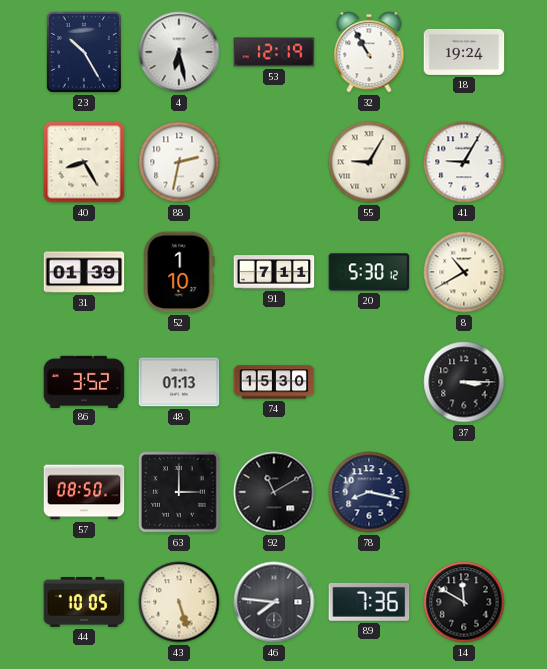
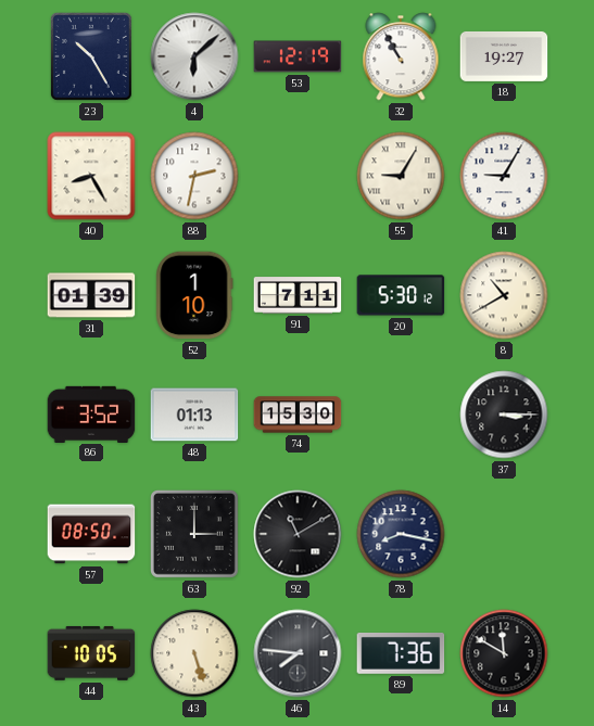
4: 6:28 -> 6:08 (194, 56)
18: 19:24 -> 19:27 (504, 56)
